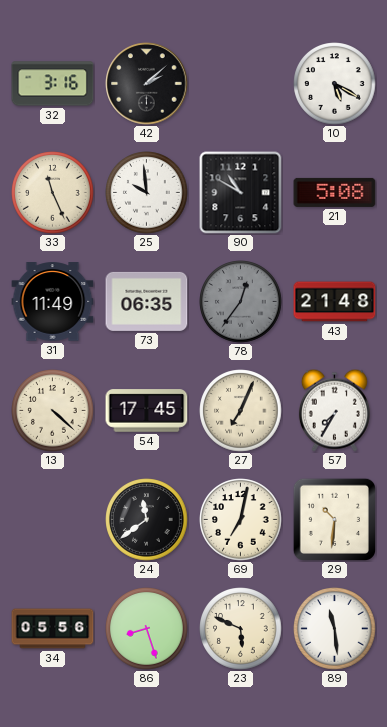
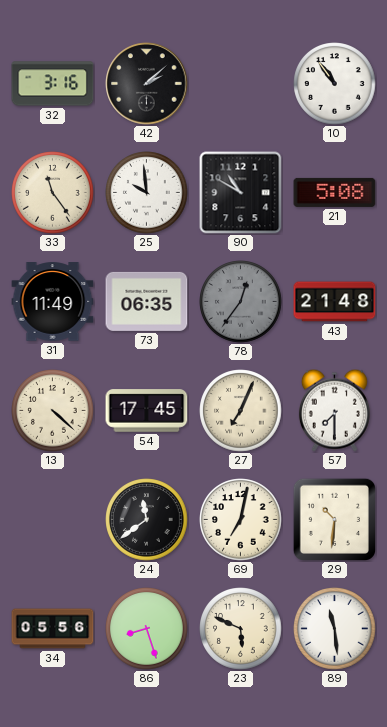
10: 5:20 -> 10:54 (335, 84)
33: 11:26 -> 11:24 (53, 193)
57: 7:35 -> 7:30 (334, 410)
